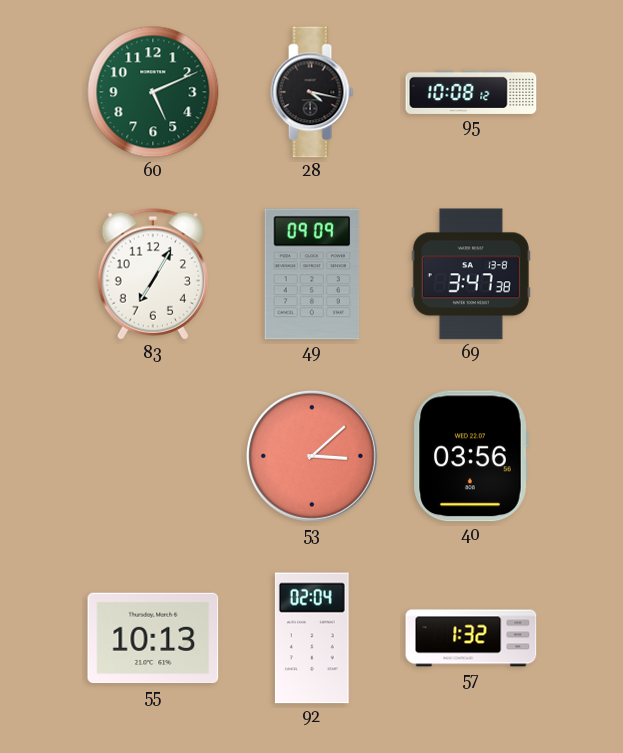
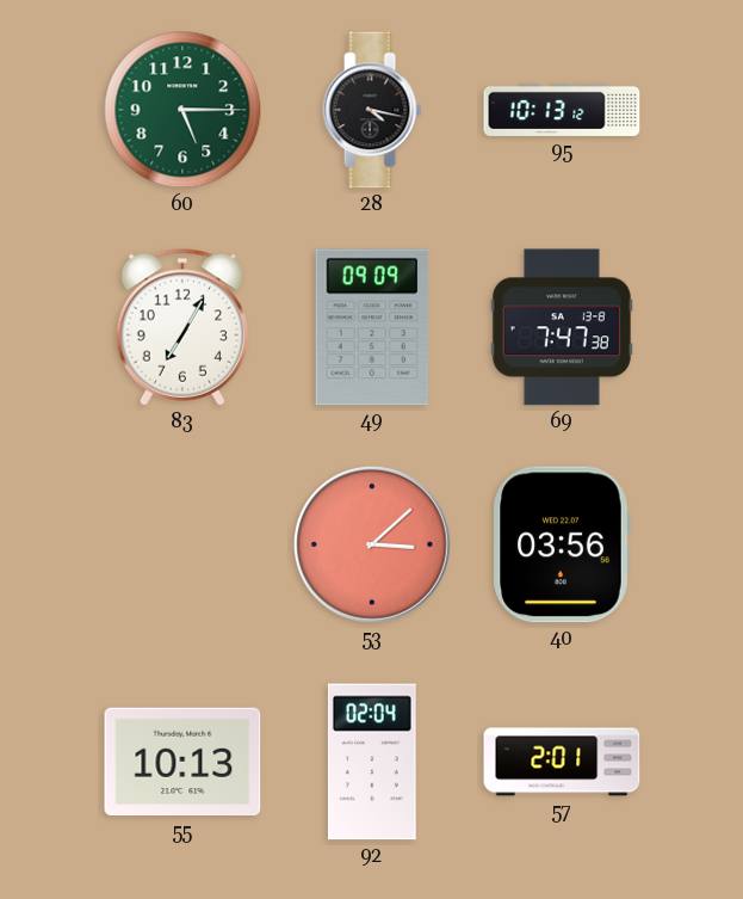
60: 5:11 -> 5:15 (182, 110)
95: 10:08 -> 10:13 (562, 110)
69: 3:47 -> 7:47 (562, 327)
57: 1:32 -> 2:01 (562, 762)
